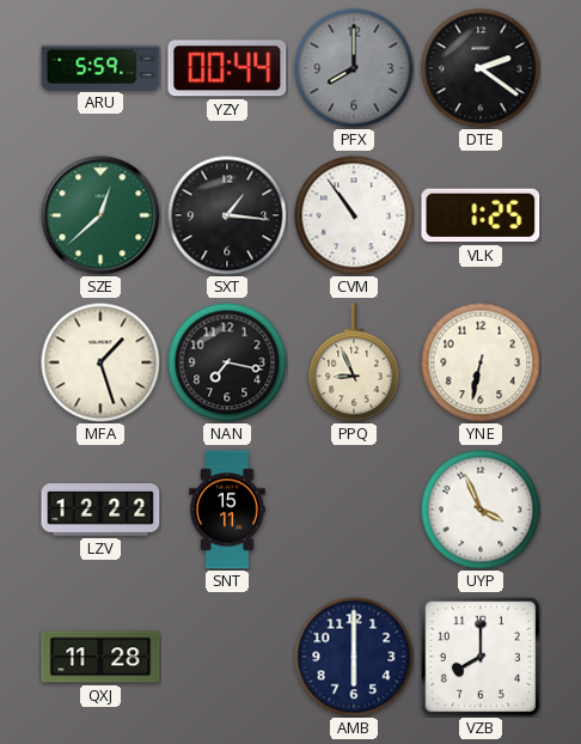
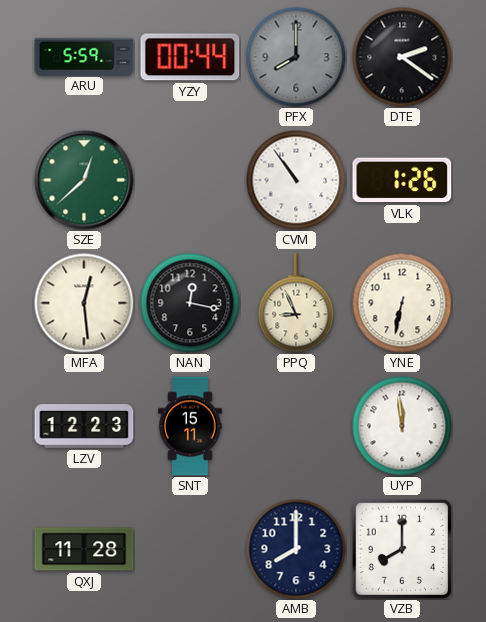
SXT: 1:16 -> none (227, 215)
VLK: 1:25 -> 1:26 (402, 180)
MFA: 1:27 -> 12:29 (84, 303)
NAN: 7:17 -> 12:17 (190, 303)
LZV: 12:22 -> 12:23 (84, 426)
UYP: 3:56 -> 11:59 (402, 426)
AMB: 6:00 -> 8:00 (296, 549)
